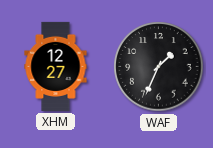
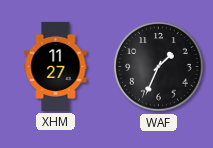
XHM: 12:27 -> 11:27 (56, 66)
